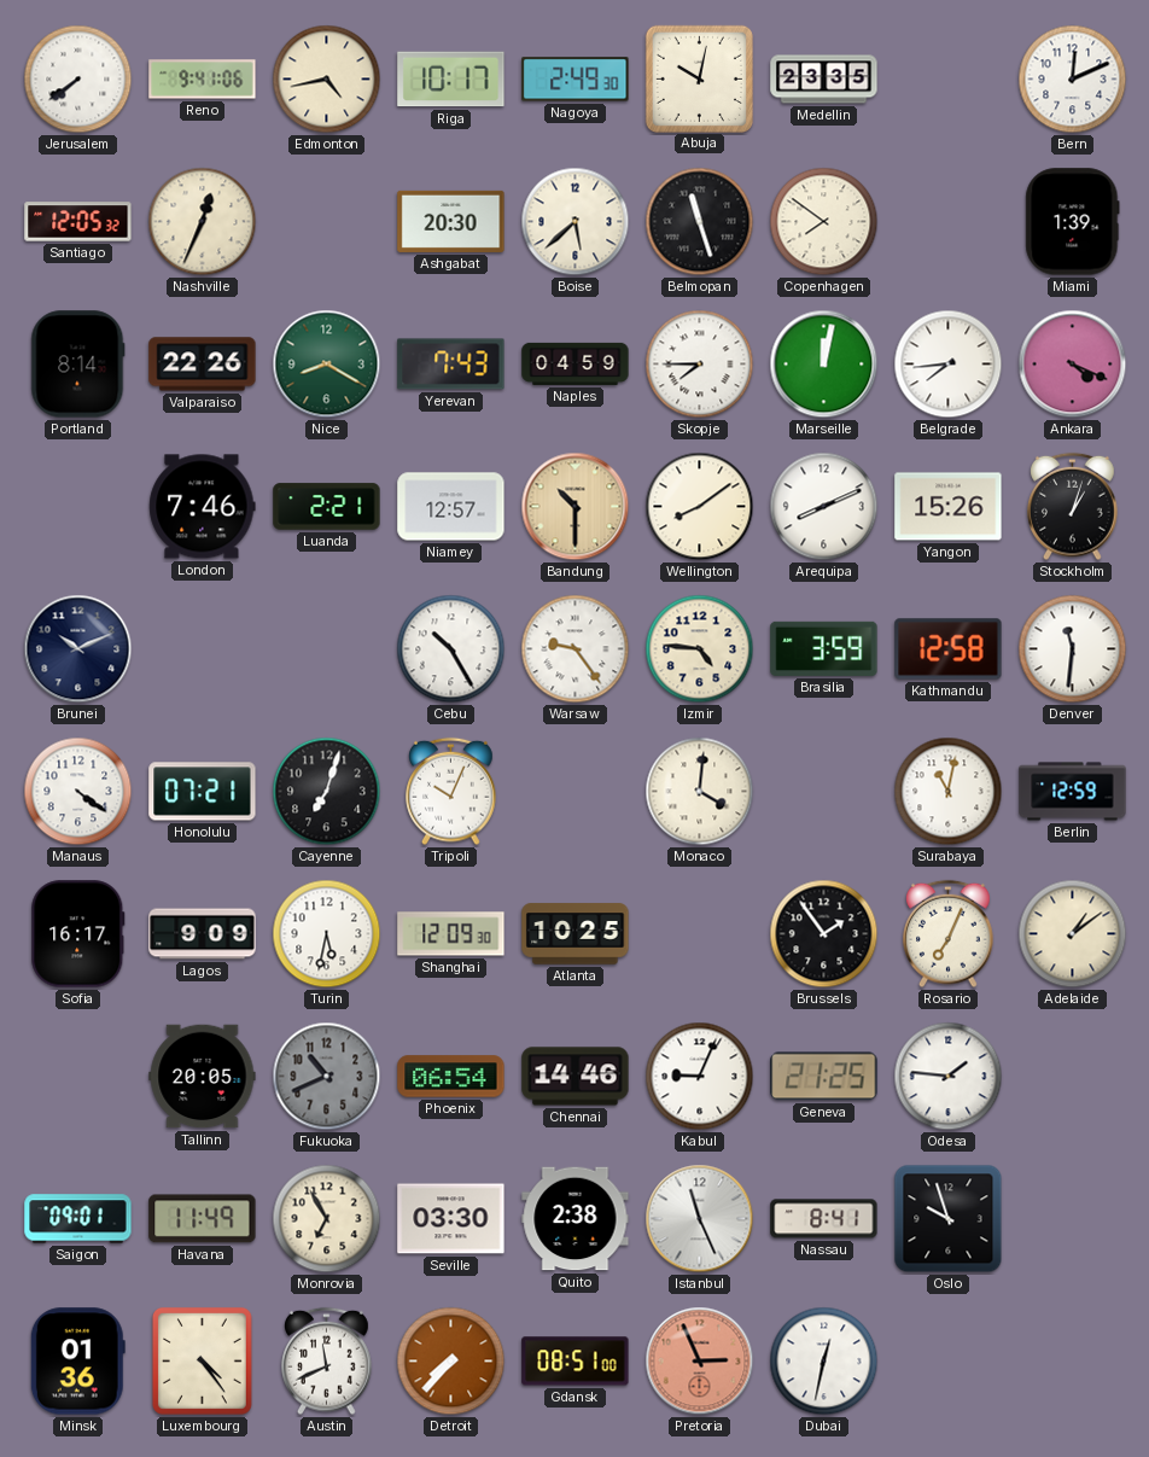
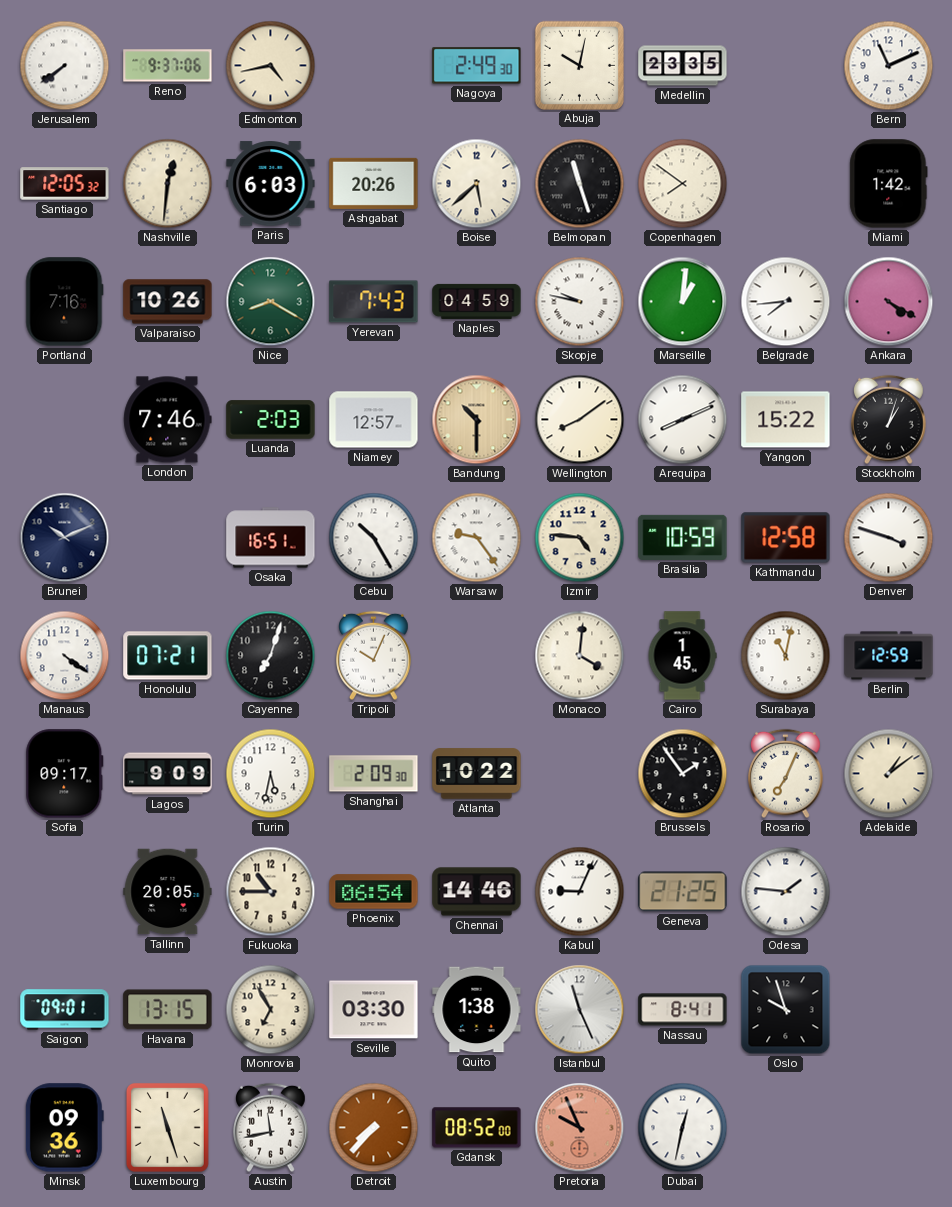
Reno: 9:41 -> 9:37 (168, 66)
Riga: 10:17 -> none (451, 80)
Bern: 12:11 -> 11:11 (889, 66)
Nashville: 12:34 -> 12:31 (168, 184)
Paris: none -> 6:03 (271, 184)
Ashgabat: 20:30 -> 20:26 (374, 183)
Miami: 1:39 -> 1:42 (889, 184)
Portland: 8:14 -> 7:16 (65, 302)
Valparaiso: 22:26 -> 10:26 (168, 302)
Skopje: 7:45 -> 9:47 (580, 302)
Marseille: 12:02 -> 1:01 (683, 302)
Ankara: 4:19 -> 4:20 (889, 302)
Luanda: 2:21 -> 2:03 (271, 420)
Yangon: 15:26 -> 15:22 (786, 420)
Osaka: none -> 16:51 (271, 538)
Brasilia: 3:59 -> 10:59 (683, 537)
Denver: 11:31 -> 3:48 (889, 538)
Cairo: none -> 1:45 (682, 656)
Sofia: 16:17 -> 09:17 (65, 774)
Shanghai: 12:09 -> 2:09 (374, 774)
Atlanta: 10:25 -> 10:22 (477, 774)
Fukuoka: 10:41 -> 10:45 (271, 892)
Fukuoka dial: grey -> cream (271, 892)
Havana: 11:49 -> 13:15 (168, 1010)
Quito: 2:38 -> 1:38 (477, 1010)
Minsk: 01:36 -> 09:36 (64, 1128)
Luxembourg: 4:24 -> 11:27 (167, 1127)
Austin: 11:41 -> 11:43 (271, 1128)
Gdansk: 08:51 -> 08:52 (477, 1128)
Pretoria: 2:56 -> 9:56 (580, 1128)
